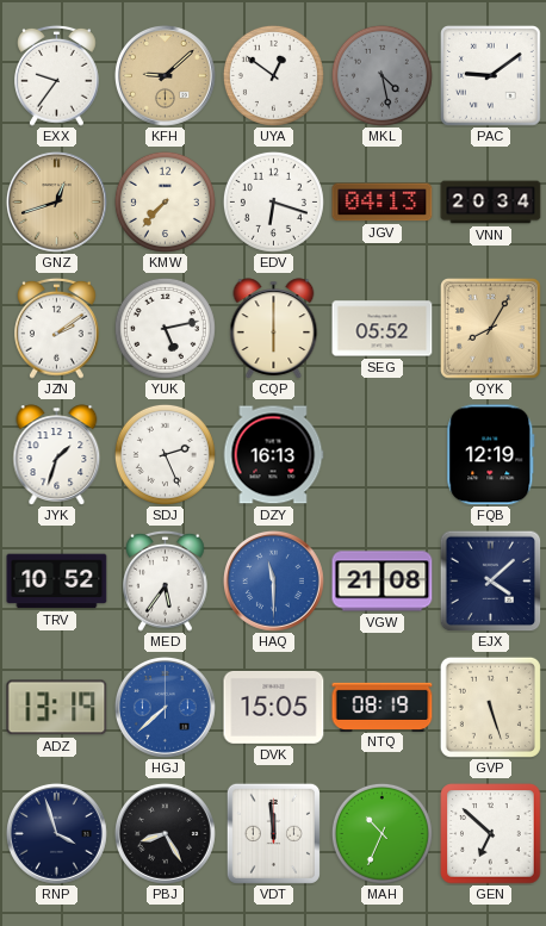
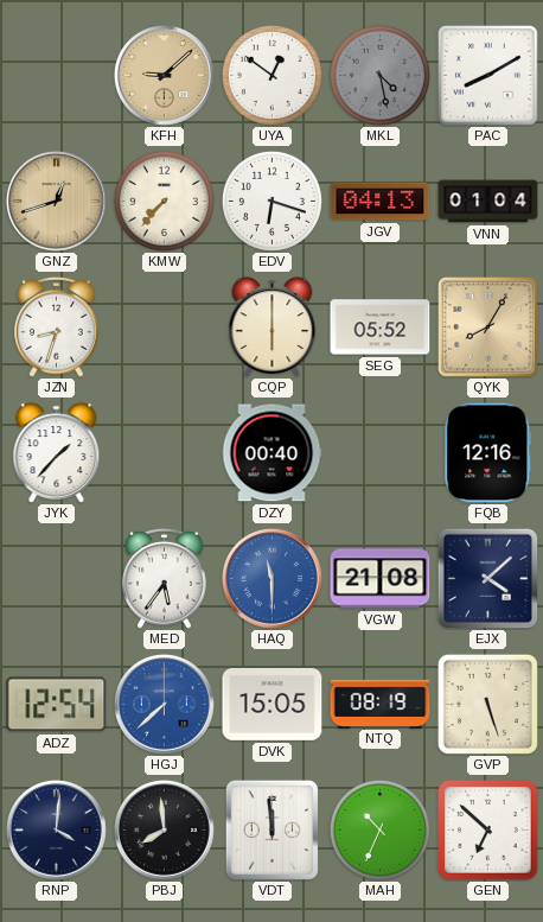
EXX: 9:36 -> none (57, 75)
PAC: 9:09 -> 8:10 (488, 76)
VNN: 20:34 -> 01:04 (488, 202)
JZN: 2:09 -> 8:33 (57, 326)
YUK: 5:13 -> none (165, 328)
JYK: 1:33 -> 1:37 (57, 453)
SDJ: 2:26 -> none (165, 454)
DZY: 16:13 -> 00:40 (271, 453)
FQB: 12:19 -> 12:16 (488, 453)
TRV: 10:52 -> none (57, 582)
ADZ: 13:19 -> 12:54 (57, 705)
RNP: 3:57 -> 4:01 (56, 829)
PBJ: 8:25 -> 7:59 (164, 829)
